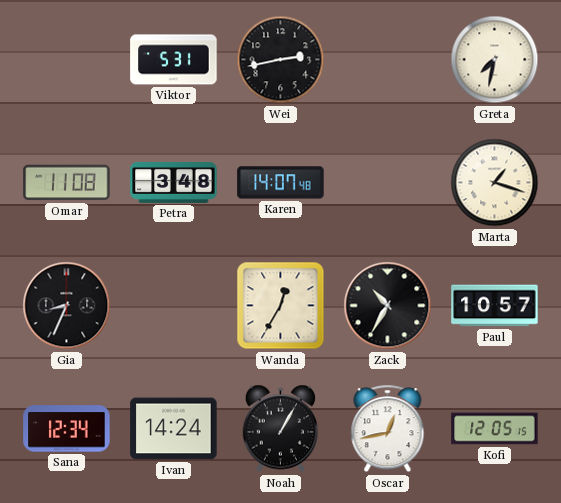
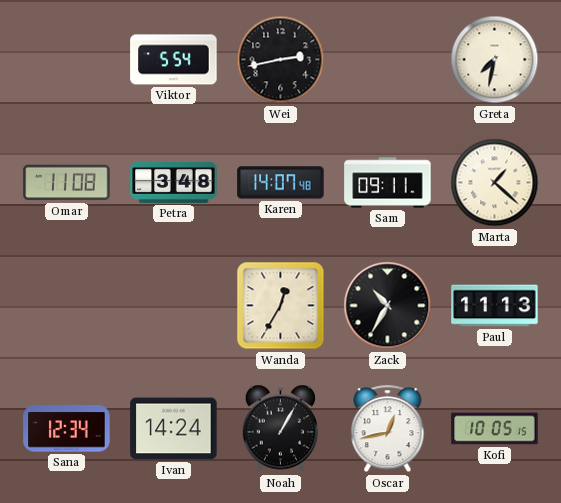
Viktor: 5:31 -> 5:54 (174, 60)
Sam: none -> 09:11 (388, 183)
Marta: 1:18 -> 1:22 (495, 183)
Gia: 8:34 -> none (67, 306)
Paul: 10:57 -> 11:13 (495, 306)
Kofi: 12:05 -> 10:05 (495, 429)
